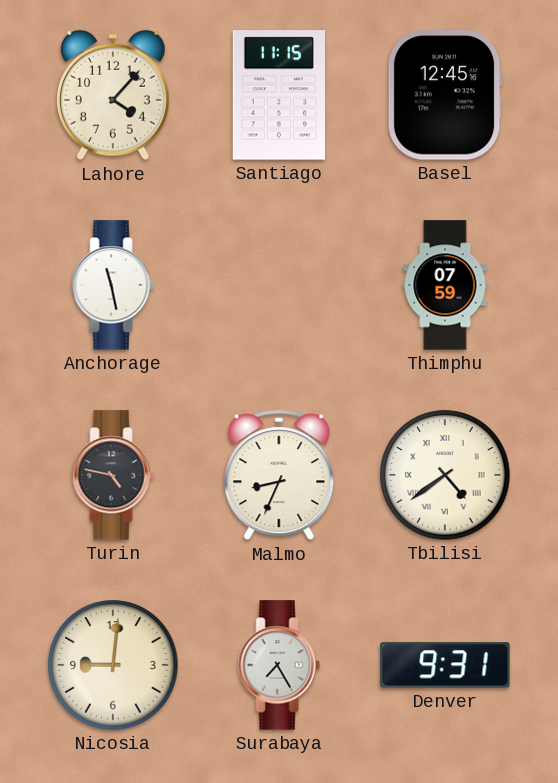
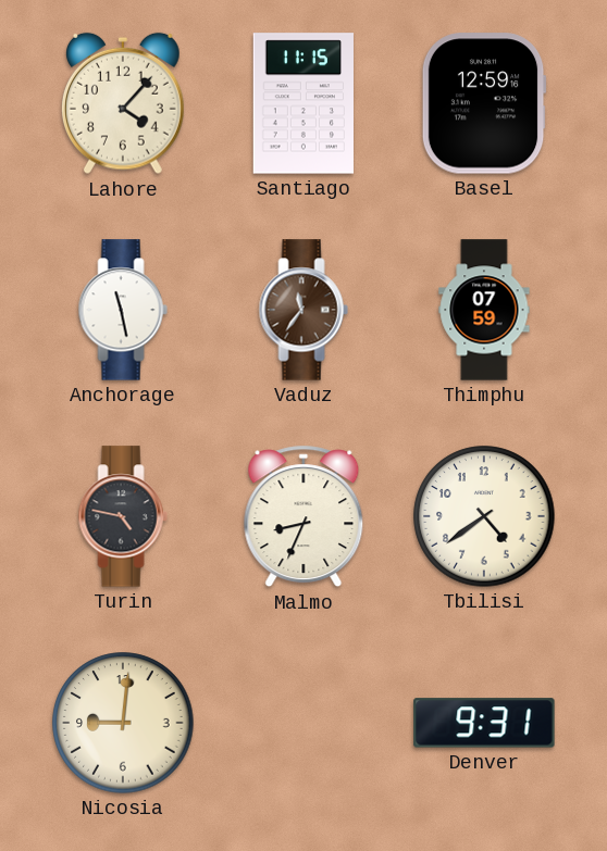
Basel: 12:45 -> 12:59 (484, 103)
Vaduz: none -> 11:36 (303, 310)
Tbilisi numerals: Roman -> Arabic (484, 516)
Surabaya: 7:25 -> none (279, 665)
